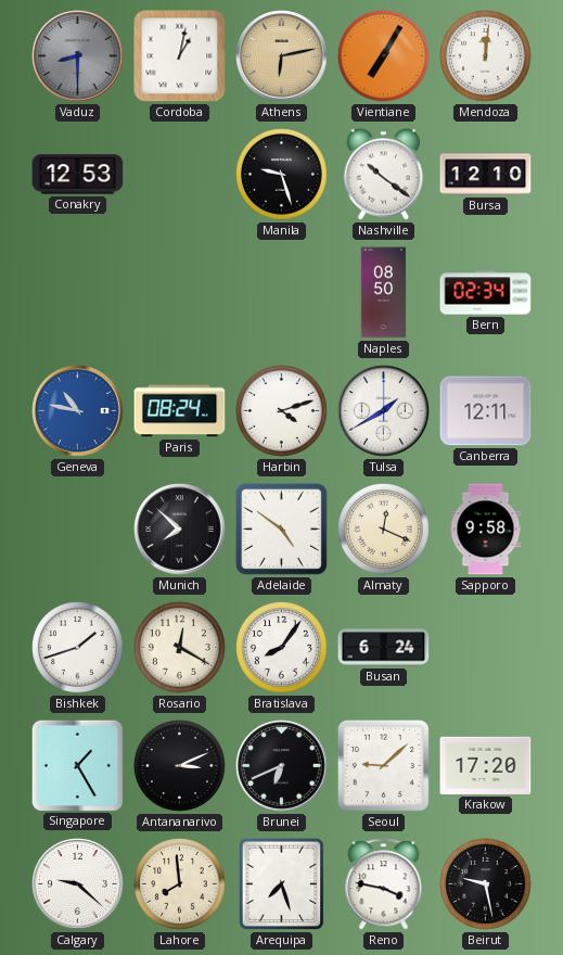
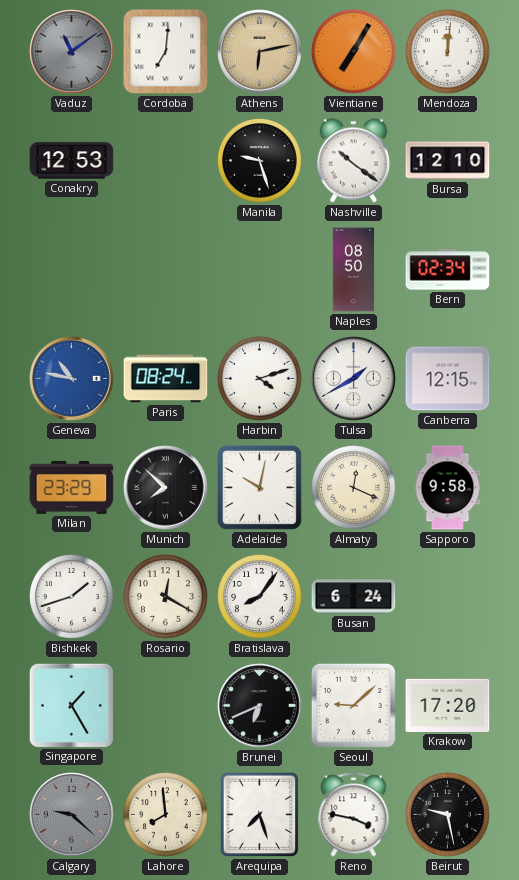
Vaduz: 8:30 -> 11:09 (72, 52)
Cordoba: 1:02 -> 7:01 (166, 52)
Canberra: 12:11 -> 12:15 (448, 379)
Milan: none -> 23:29 (72, 487)
Adelaide: 4:51 -> 10:02 (259, 487)
Antananarivo: 3:11 -> none (180, 766)
Calgary dial: white -> grey (72, 815)
